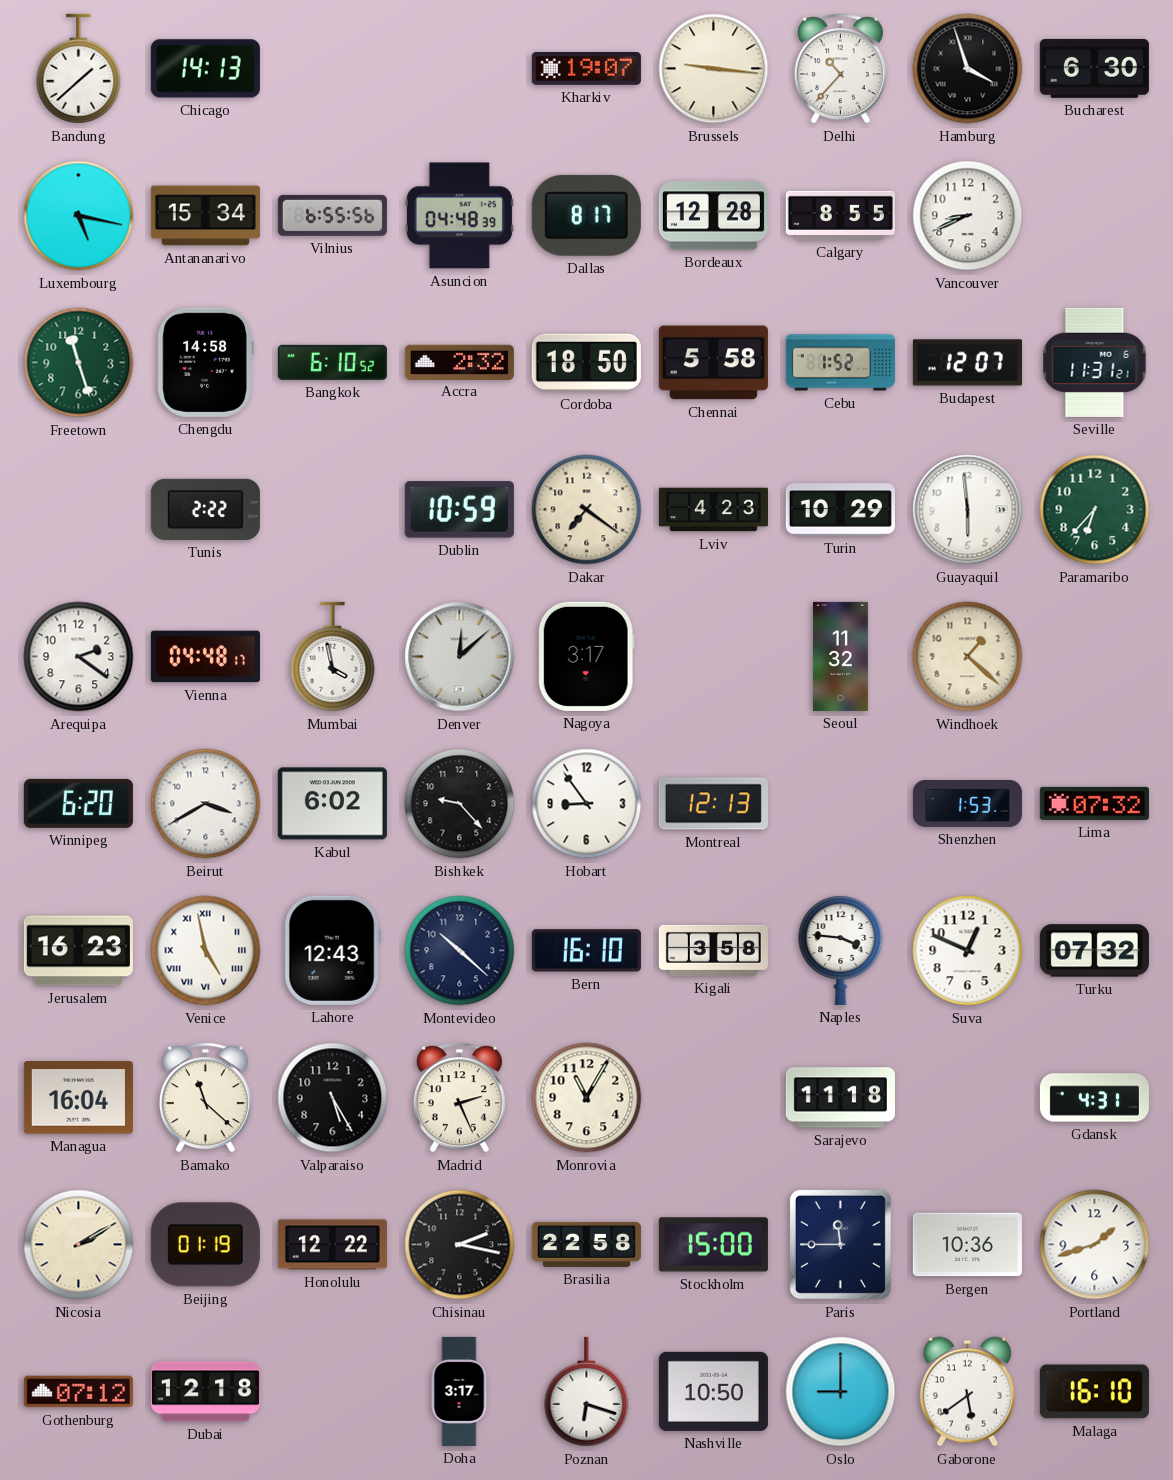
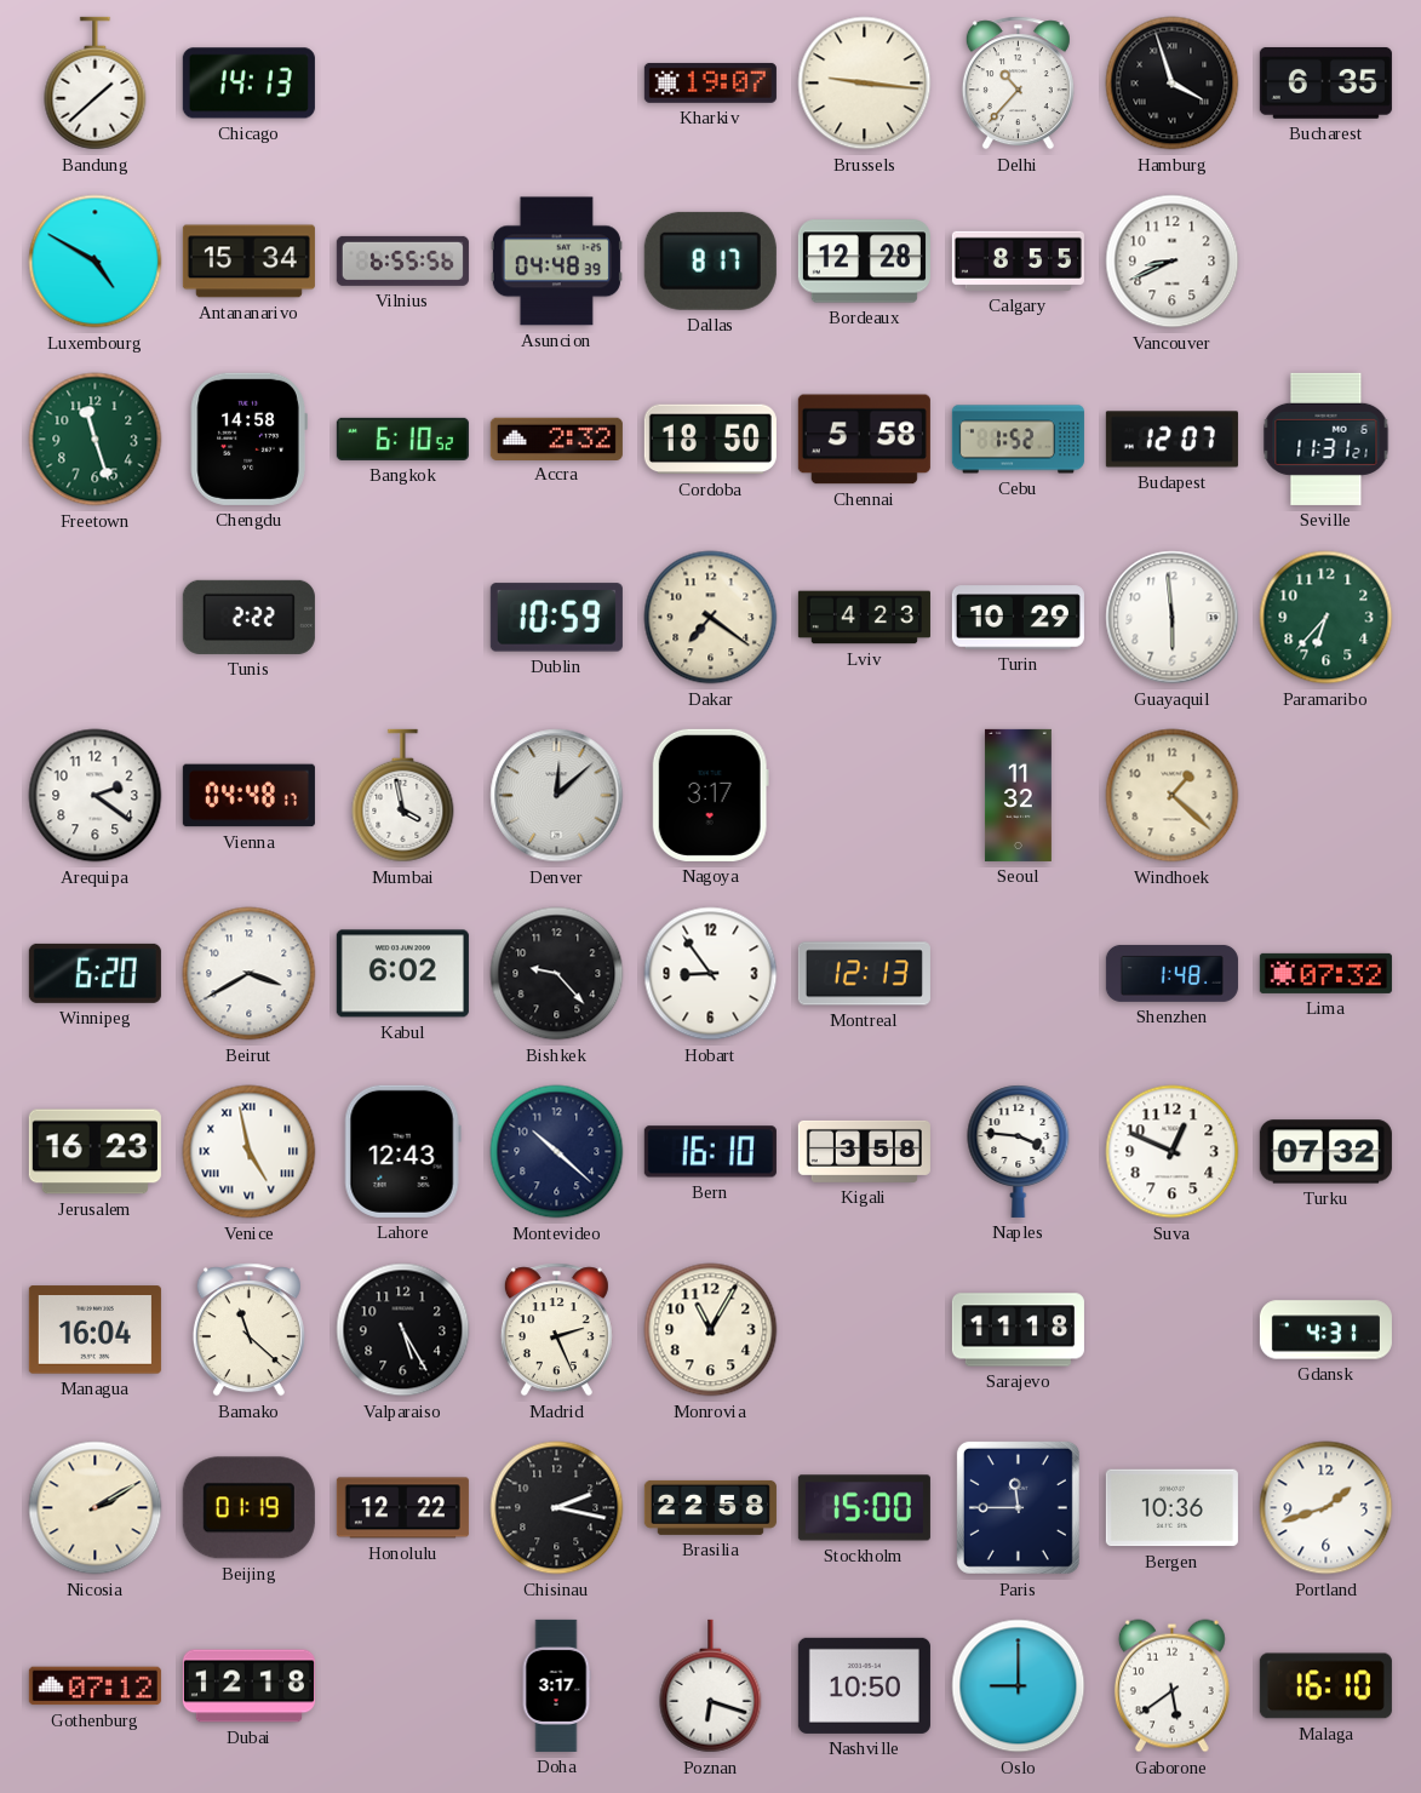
Bucharest: 6:30 -> 6:35 (1325, 84)
Luxembourg: 5:17 -> 4:50 (96, 262)
Shenzhen: 1:53 -> 1:48 (1171, 973)
